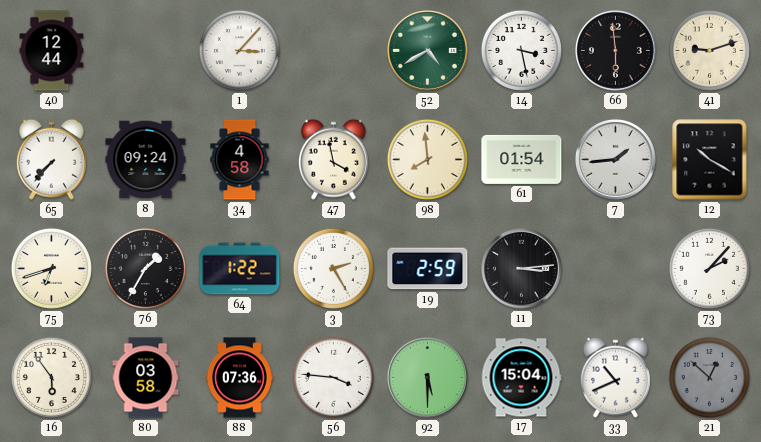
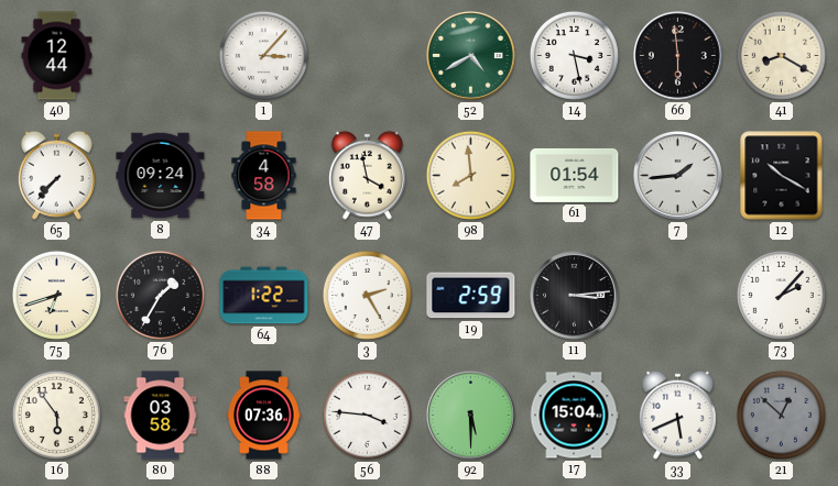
41: 9:12 -> 8:20 (781, 55)
33: 10:41 -> 5:41 (677, 415)
